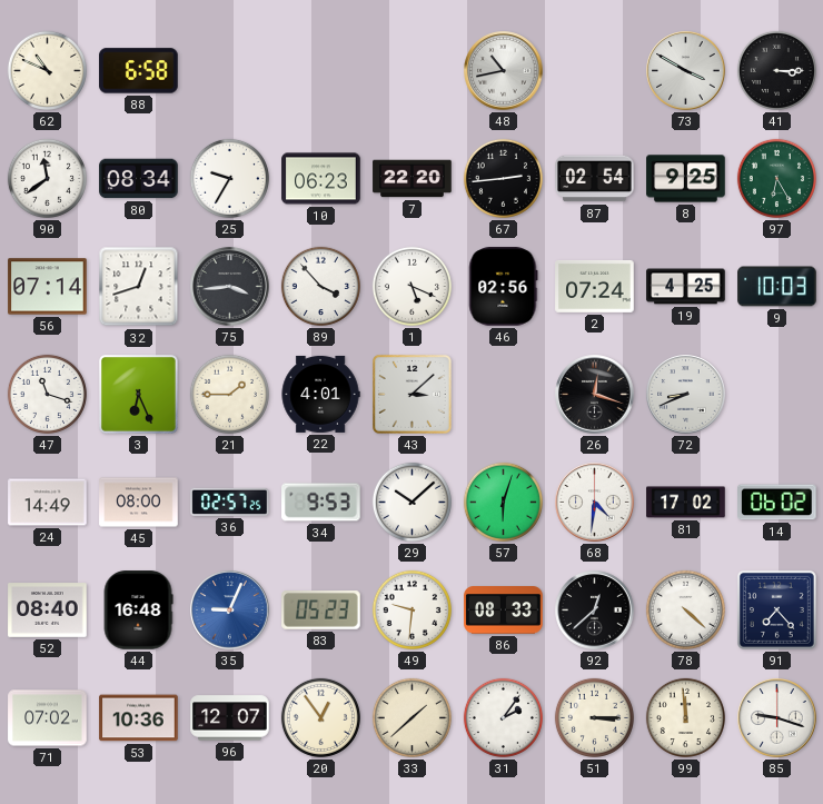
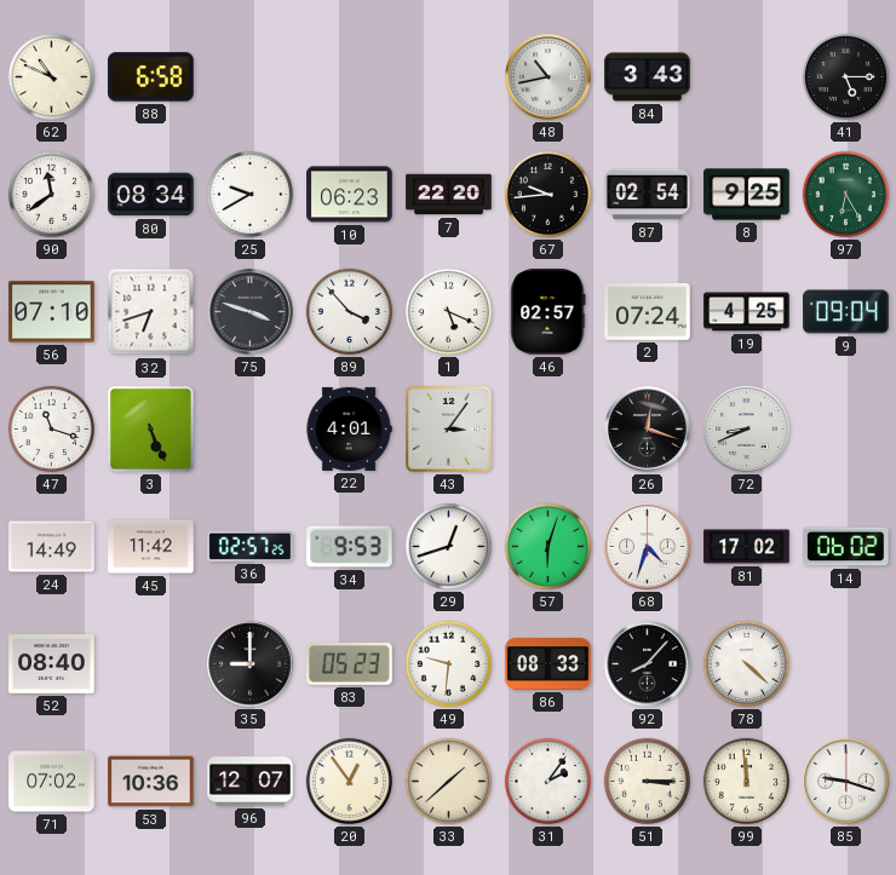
84: none -> 3:43 (648, 77)
73: 3:50 -> none (686, 71)
41: 3:15 -> 5:15 (845, 76)
25: 9:35 -> 9:40 (249, 194)
67: 2:44 -> 9:44 (547, 194)
56: 07:14 -> 07:10 (52, 312)
32: 12:42 -> 6:42 (151, 312)
75: 3:44 -> 3:48 (251, 312)
46: 02:56 -> 02:57 (547, 312)
9: 10:03 -> 09:04 (846, 312)
3: 6:26 -> 5:26 (150, 428)
21: 1:45 -> none (229, 394)
43: 3:08 -> 3:06 (448, 428)
45: 08:00 -> 11:42 (151, 547)
29: 10:08 -> 12:42 (448, 546)
68: 4:31 -> 4:33 (648, 547)
44: 16:48 -> none (138, 611)
35: 9:04 -> 9:00 (251, 664)
35 dial: blue -> black (251, 664)
92: 12:38 -> 8:07 (648, 664)
91: 7:23 -> none (776, 609)
